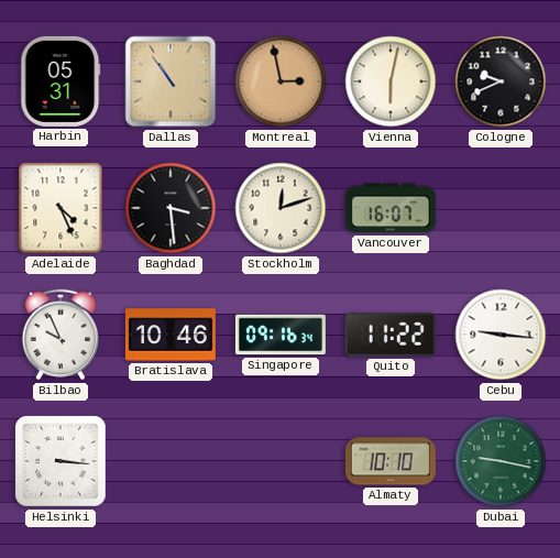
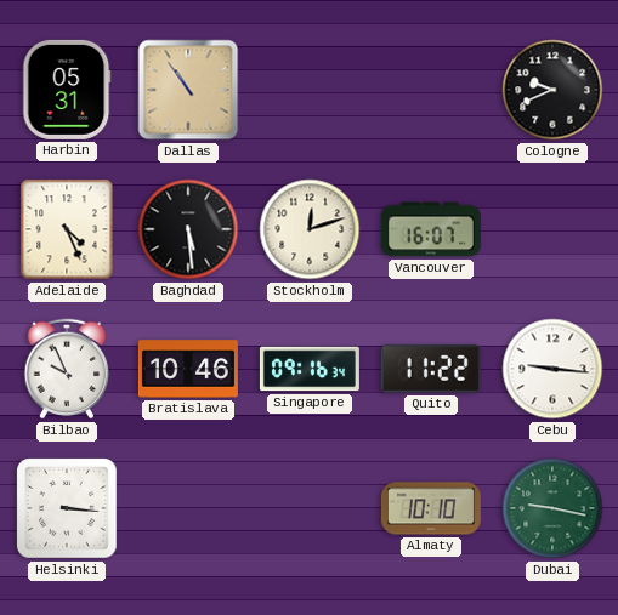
Montreal: 2:58 -> none (281, 81)
Vienna: 6:02 -> none (391, 81)
Baghdad: 3:29 -> 5:29 (188, 229)
